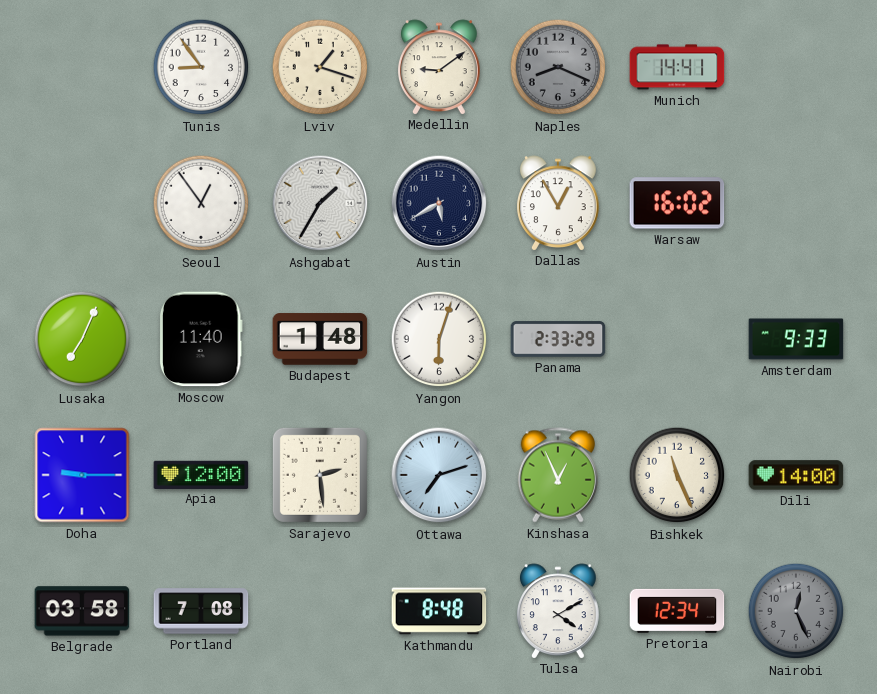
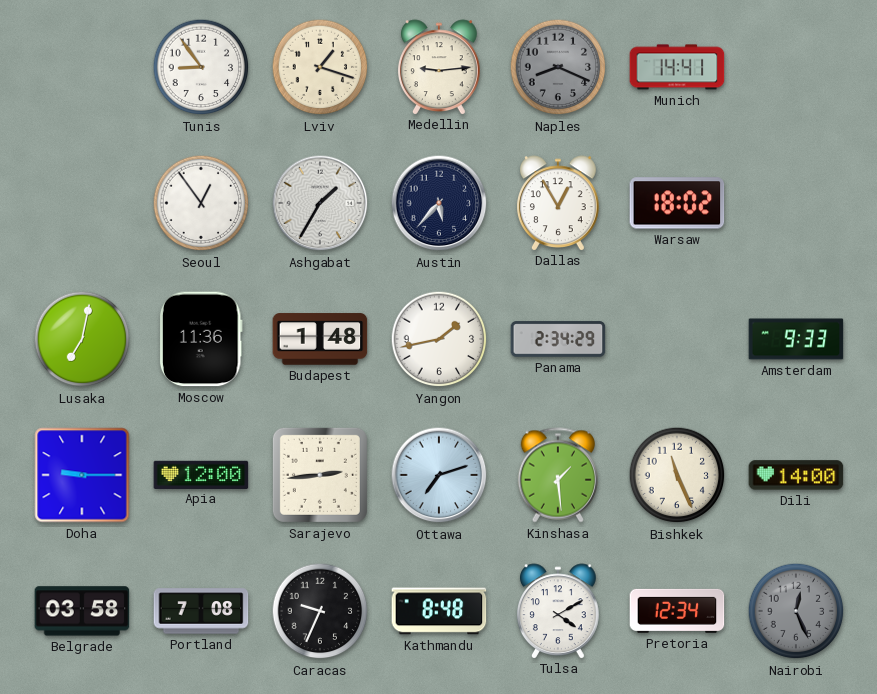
Medellin: 9:09 -> 9:14 (439, 67)
Austin: 5:40 -> 5:37 (439, 203)
Warsaw: 16:02 -> 18:02 (677, 203)
Lusaka: 7:04 -> 7:02 (82, 339)
Moscow: 11:40 -> 11:36 (201, 339)
Yangon: 6:03 -> 1:43 (439, 339)
Panama: 2:33 -> 2:34 (558, 339)
Sarajevo: 2:29 -> 2:44 (320, 475)
Kinshasa: 12:56 -> 1:29 (557, 475)
Caracas: none -> 9:34 (320, 611)
